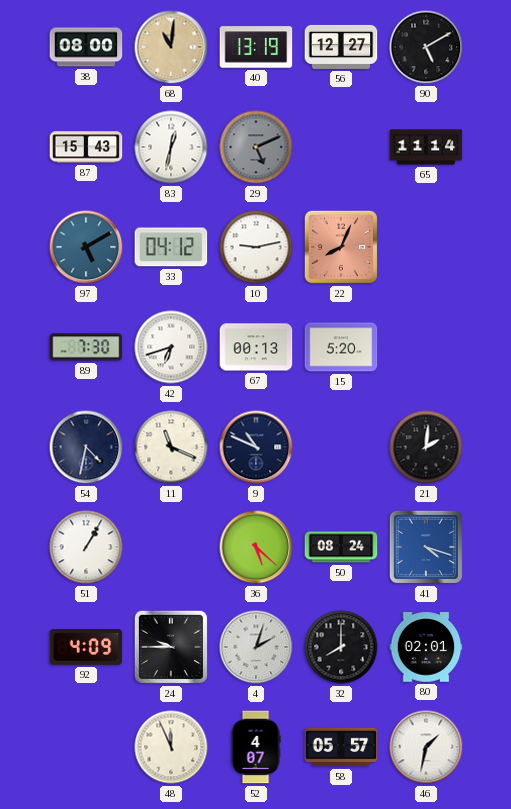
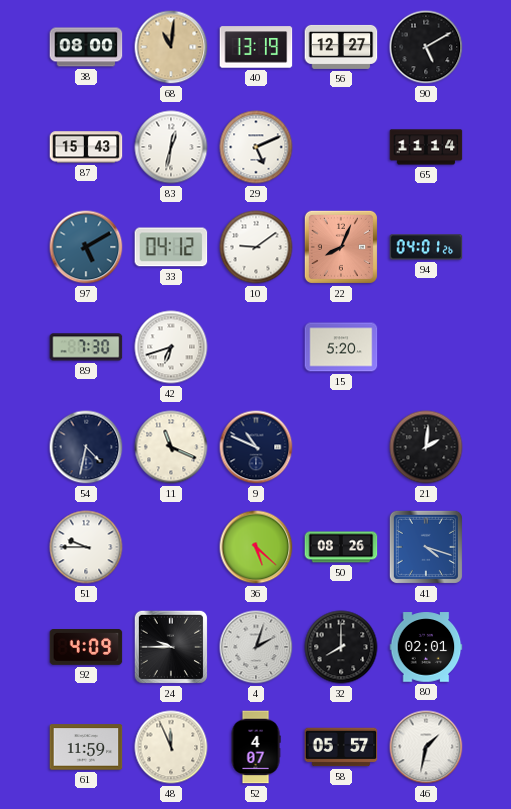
29 dial: grey -> white (256, 147)
10: 9:13 -> 9:09 (256, 247)
94: none -> 04:01 (426, 247)
67: 00:13 -> none (256, 347)
51: 1:05 -> 9:45 (86, 547)
50: 08:24 -> 08:26 (341, 547)
61: none -> 11:59 (86, 747)
